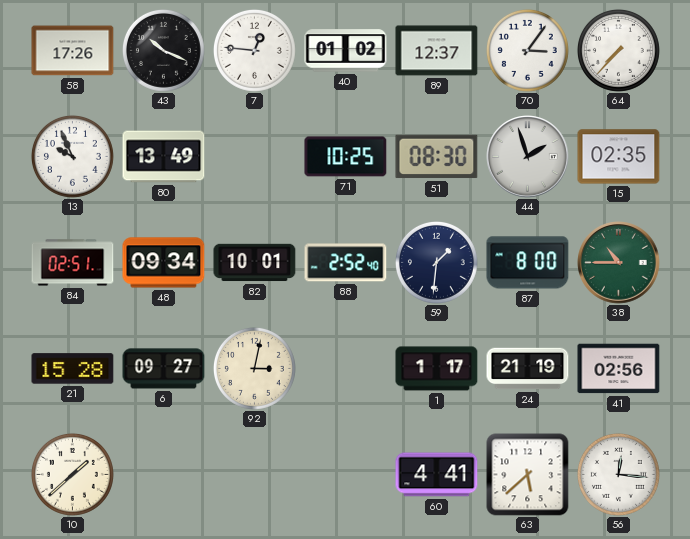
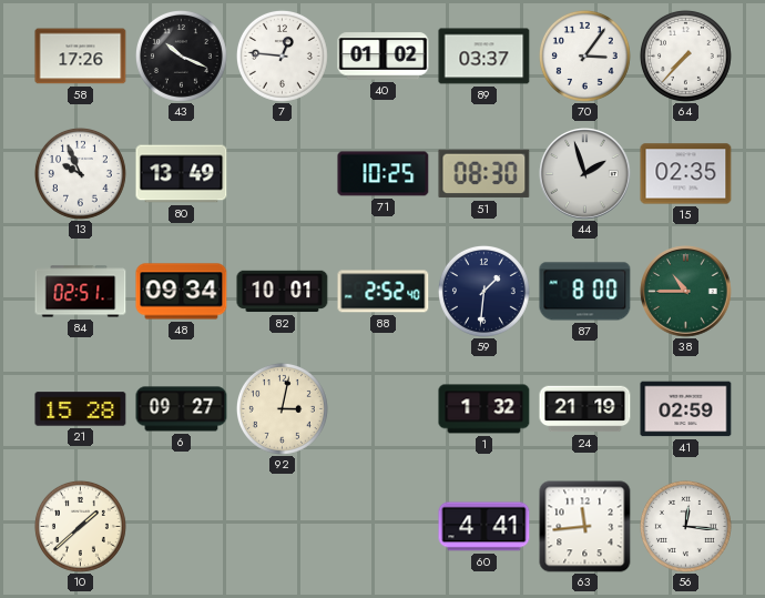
89: 12:37 -> 03:37 (484, 57)
1: 1:17 -> 1:32 (484, 409)
41: 02:56 -> 02:59 (686, 409)
63: 5:38 -> 11:44 (585, 527)
